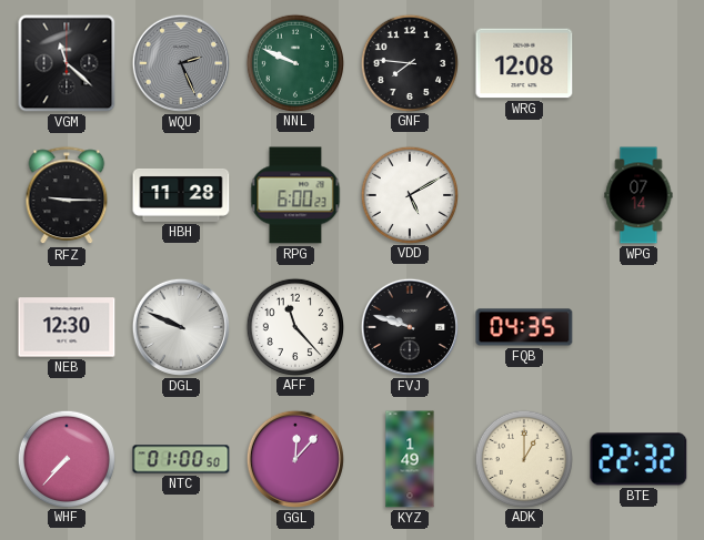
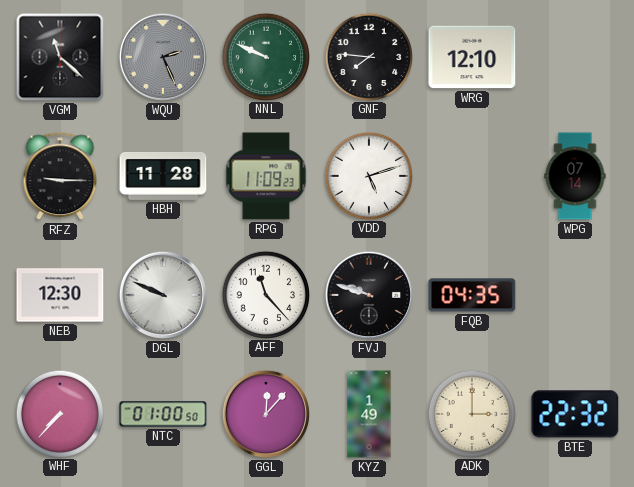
WRG: 12:08 -> 12:10 (472, 57)
RPG: 6:00 -> 11:09 (266, 176)
VDD: 5:10 -> 5:12 (368, 175)
ADK: 1:00 -> 3:00 (471, 413)
